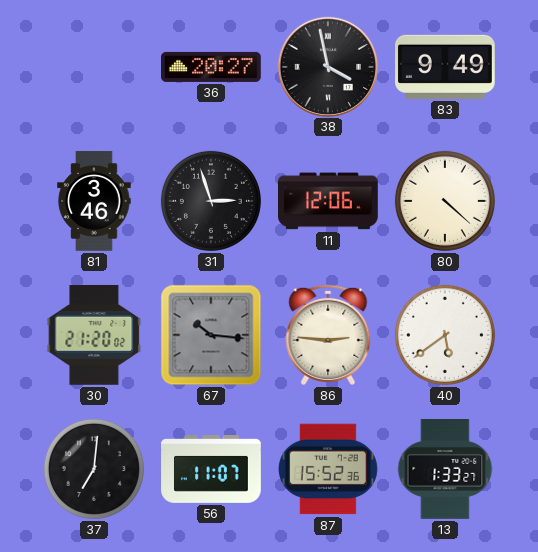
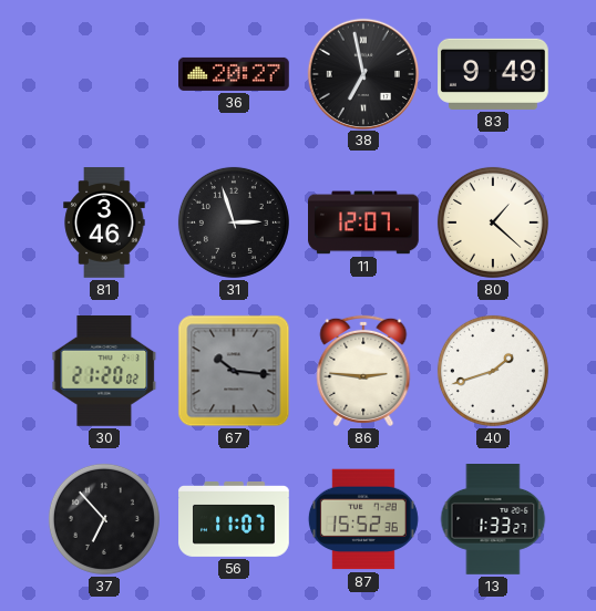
38: 3:58 -> 6:58 (362, 73)
11: 12:06 -> 12:07 (364, 222)
80: 4:22 -> 1:22 (493, 222)
40: 5:39 -> 1:42 (493, 371)
37: 7:01 -> 6:53 (104, 519)
